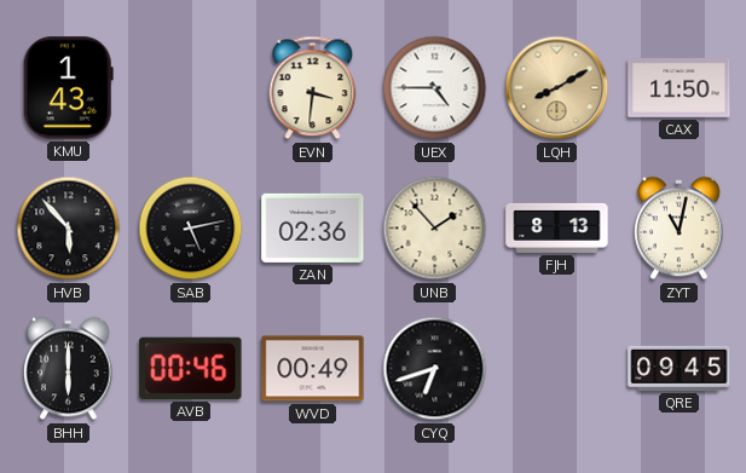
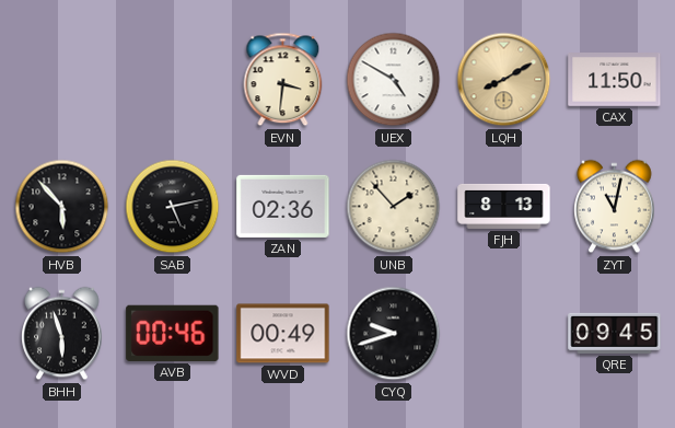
KMU: 1:43 -> none (68, 88)
UEX: 4:45 -> 4:50 (394, 80)
BHH: 6:00 -> 5:57 (62, 334)
CYQ: 6:42 -> 9:42 (394, 334)
